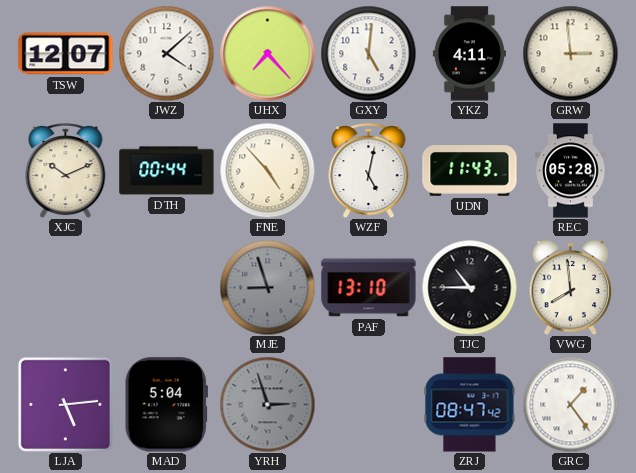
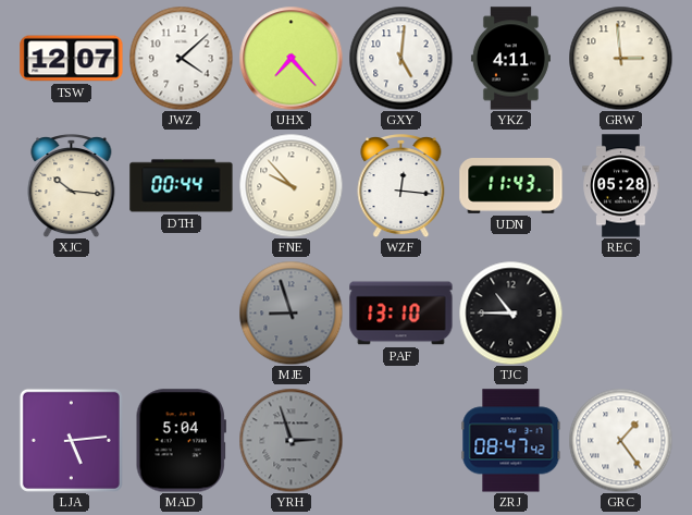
XJC: 10:11 -> 10:16 (72, 186)
FNE: 4:53 -> 9:53 (291, 185)
WZF: 5:02 -> 12:16 (401, 186)
VWG: 7:59 -> none (571, 287)
